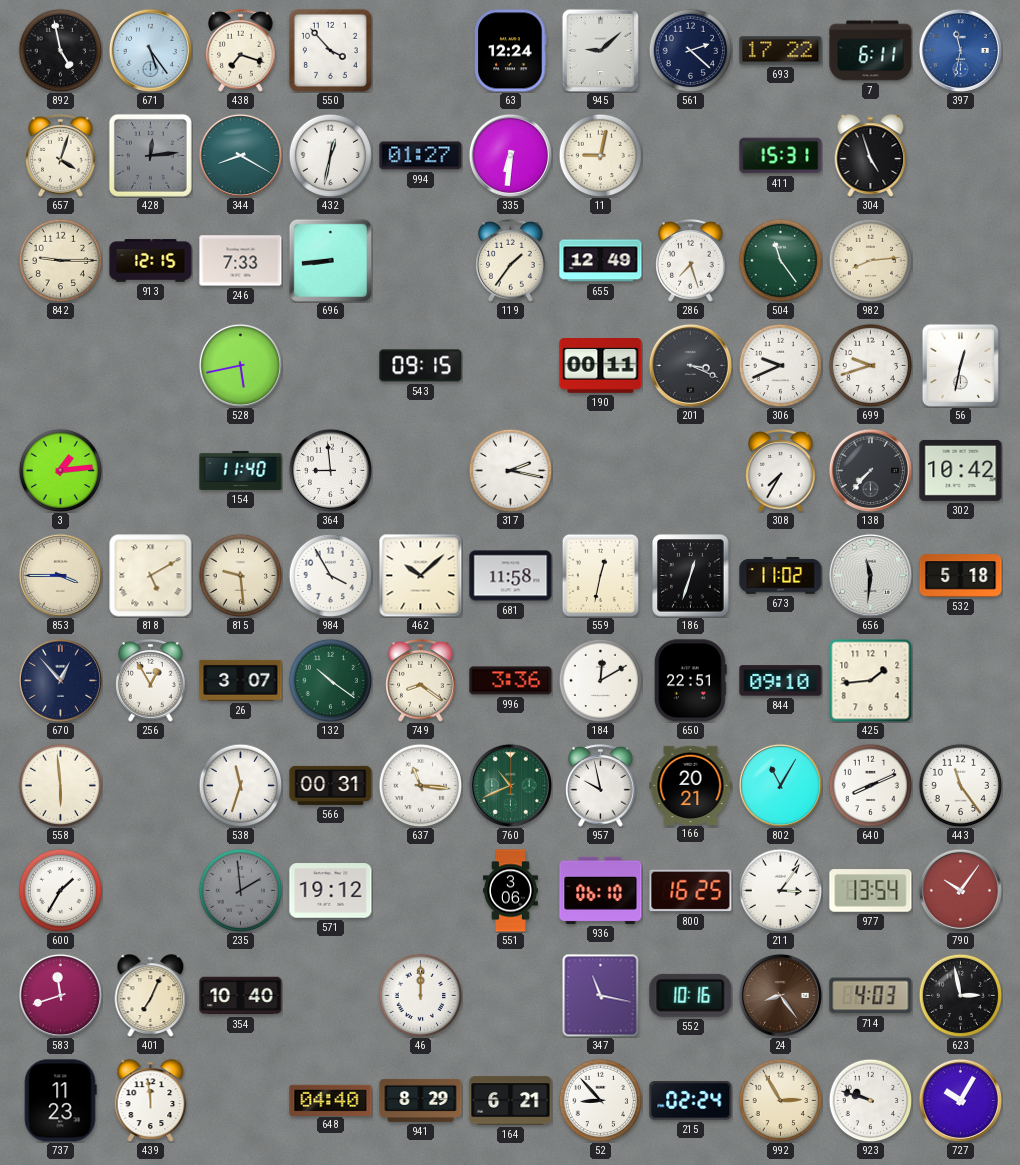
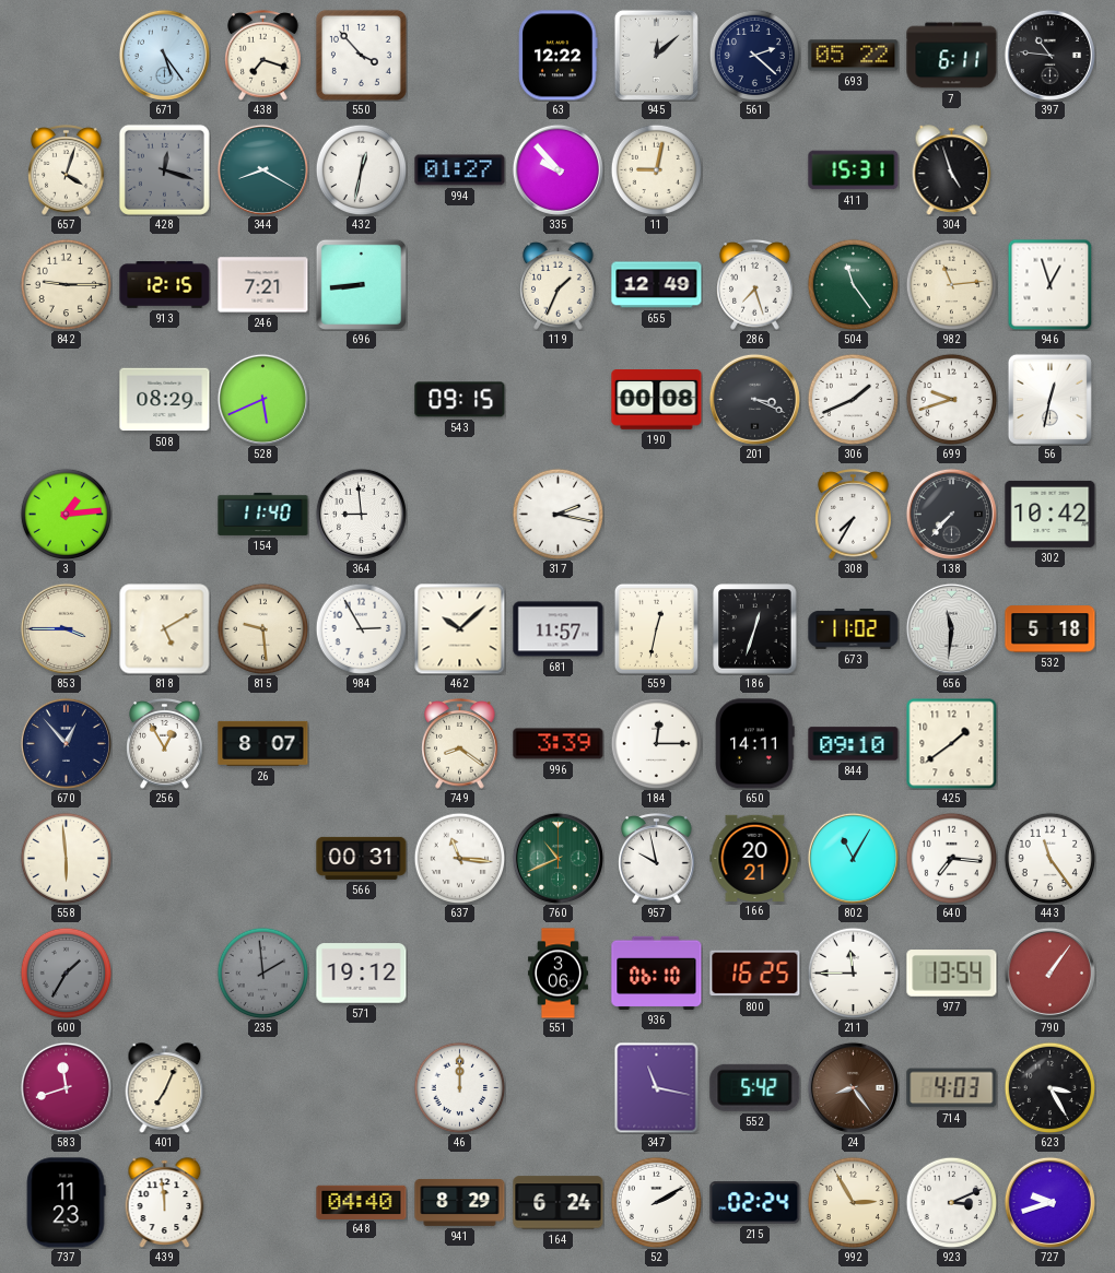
892: 4:58 -> none (60, 50)
63: 12:24 -> 12:22 (559, 56)
945: 9:08 -> 12:08 (656, 55)
693: 17:22 -> 05:22 (854, 56)
397: 11:32 -> 10:46 (1049, 55)
397 dial: blue -> black (1049, 55)
428: 12:14 -> 12:18 (164, 169)
335: 6:31 -> 9:53 (557, 169)
246: 7:33 -> 7:21 (263, 285)
119: 1:36 -> 1:34 (559, 285)
982: 8:14 -> 11:14 (951, 284)
946: none -> 12:57 (1051, 284)
508: none -> 08:29 (165, 400)
528: 5:43 -> 5:41 (262, 399)
190: 00:11 -> 00:08 (657, 400)
306: 9:41 -> 1:41 (853, 399)
984: 3:55 -> 2:55 (361, 628)
681: 11:58 -> 11:57 (559, 629)
26: 3:07 -> 8:07 (263, 743)
132: 10:21 -> none (330, 680)
996: 3:36 -> 3:39 (559, 744)
184: 12:10 -> 12:15 (656, 743)
650: 22:51 -> 14:11 (755, 744)
425: 1:44 -> 1:39 (951, 743)
538: 11:33 -> none (240, 785)
640: 8:11 -> 7:16 (951, 858)
600 dial: white -> grey (66, 973)
211: 3:06 -> 11:45 (853, 973)
790: 10:06 -> 1:06 (1049, 973)
354: 10:40 -> none (241, 996)
552: 10:16 -> 5:42 (755, 1087)
623: 2:58 -> 3:25 (1049, 1087)
164: 6:21 -> 6:24 (559, 1203)
52: 8:53 -> 2:10 (656, 1202)
923: 9:48 -> 3:11 (951, 1202)
727: 10:05 -> 9:42 (1049, 1202)
